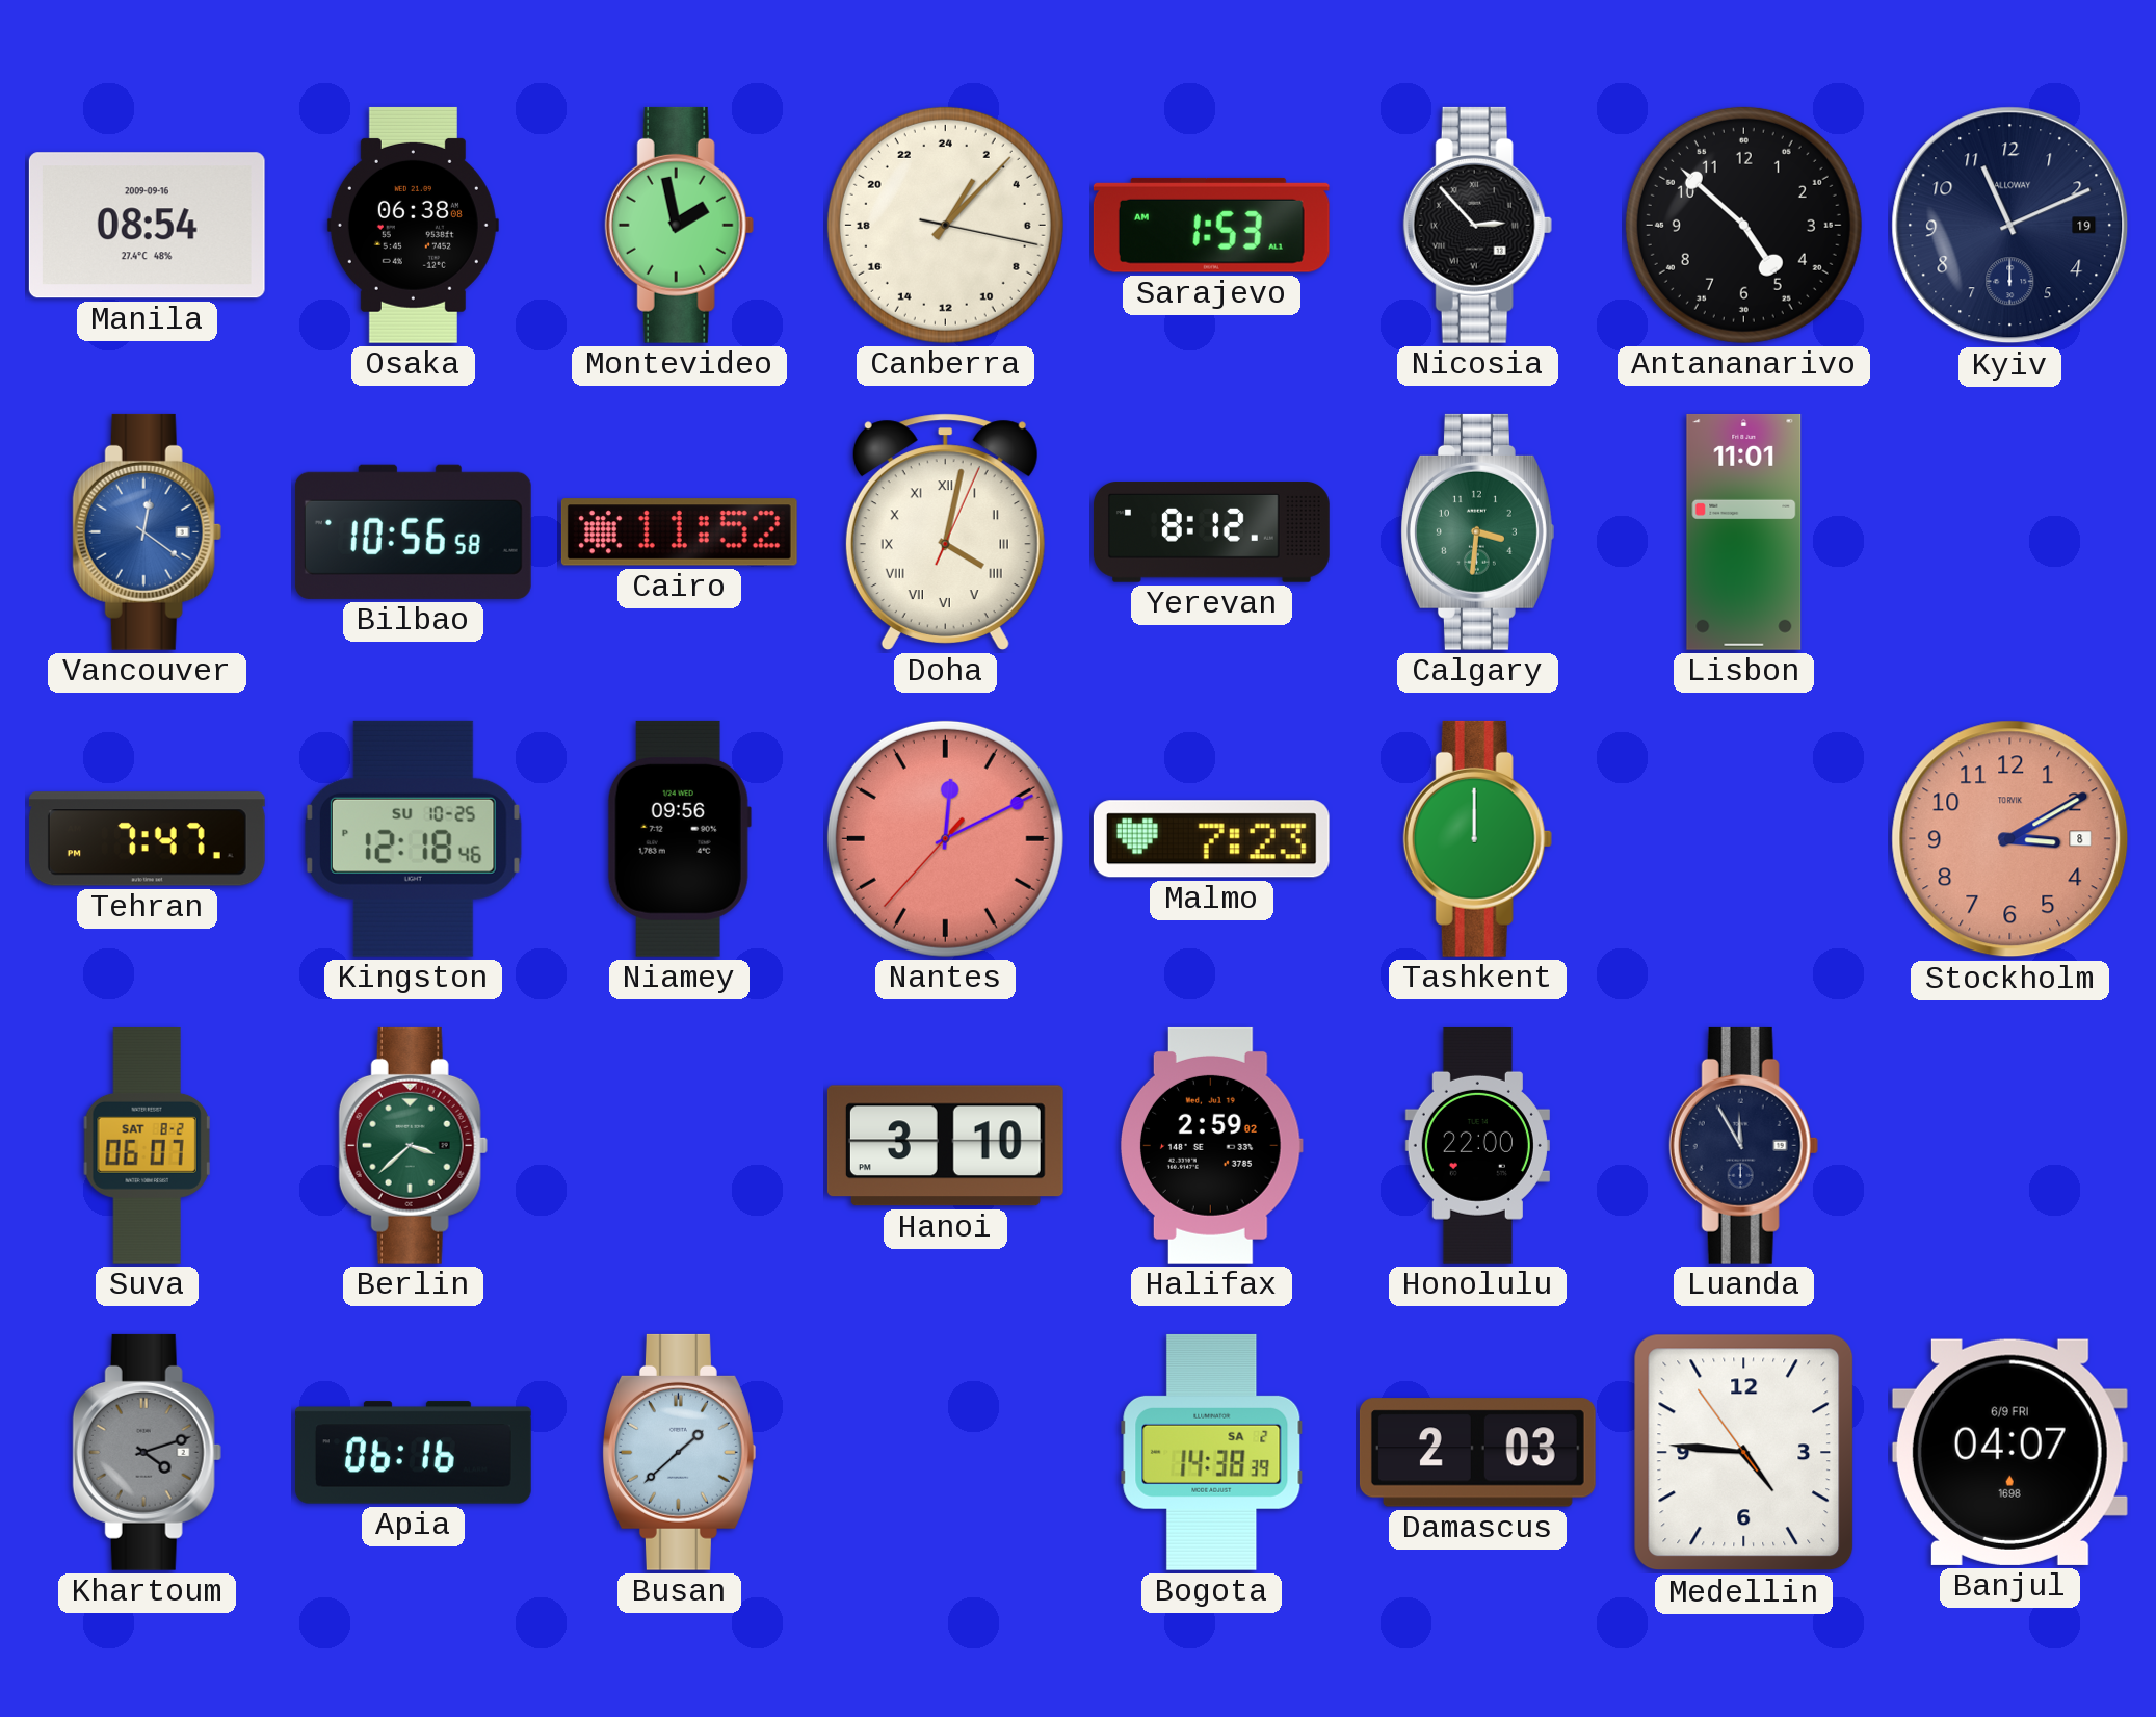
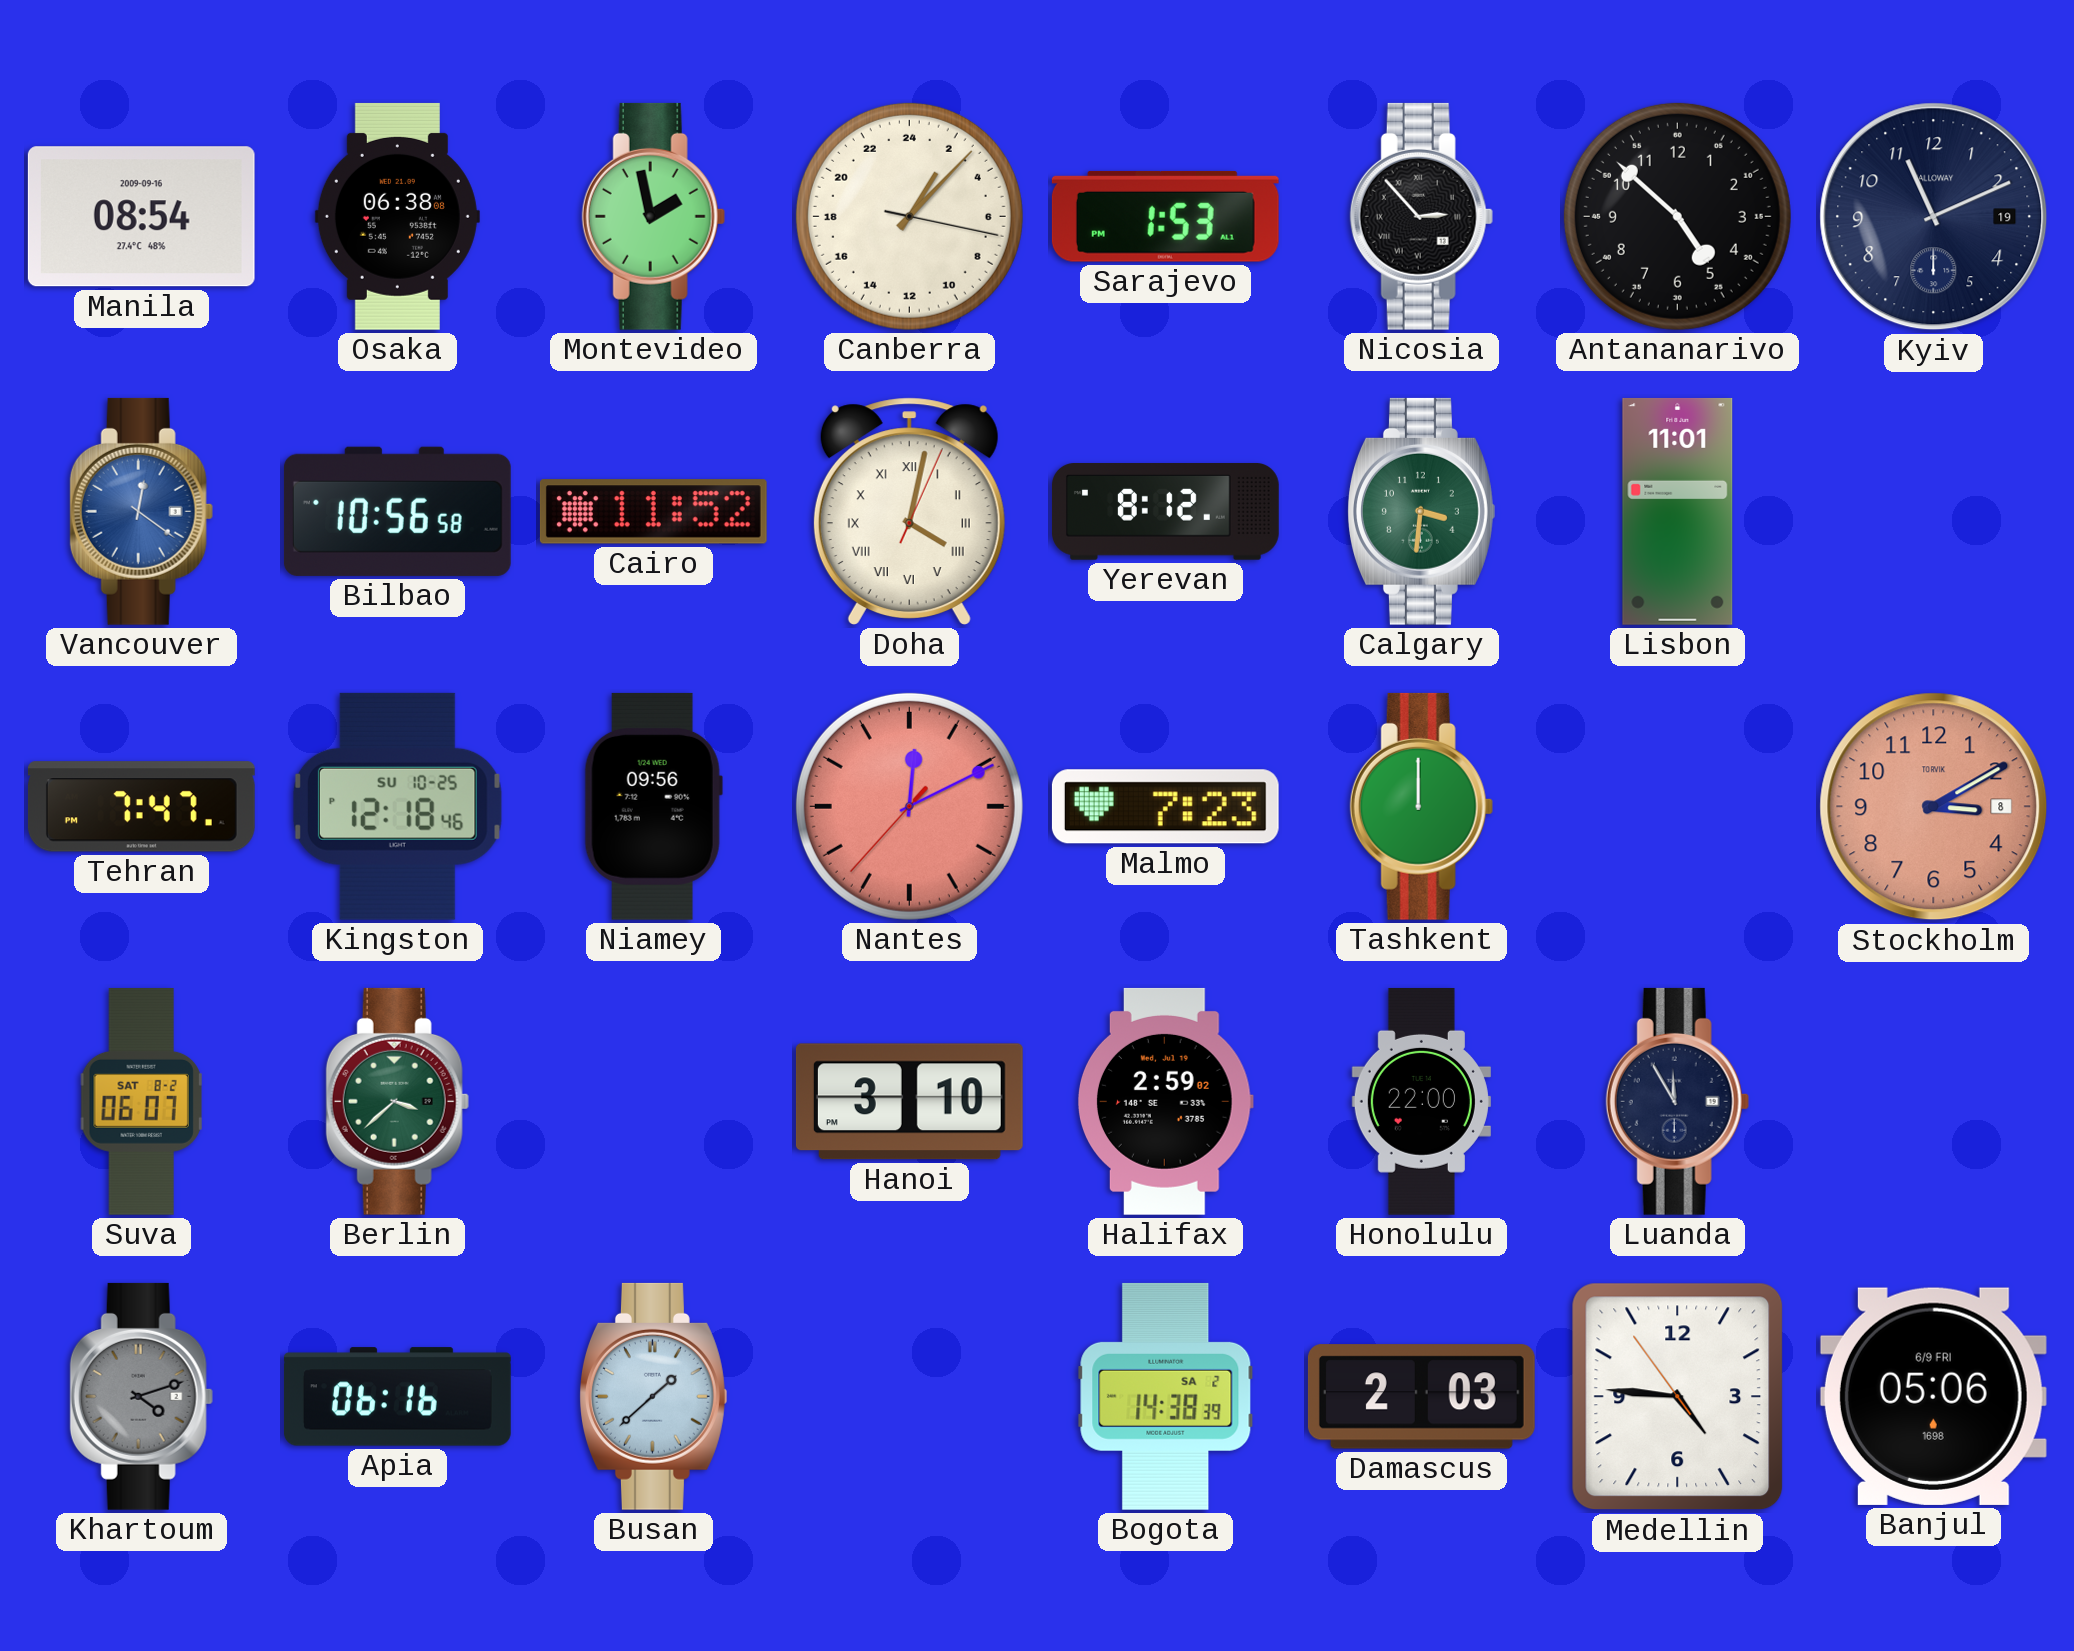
Sarajevo: 1:53 AM -> 1:53 PM (1165, 216)
Banjul: 04:07 -> 05:06 (1933, 1396)
